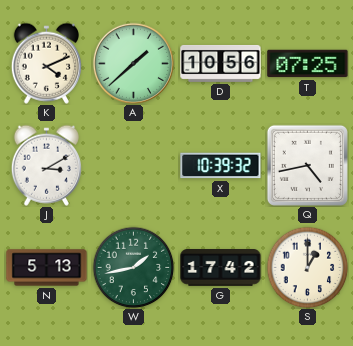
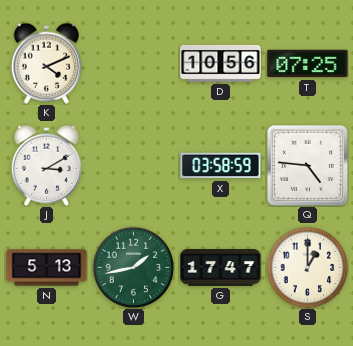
A: 1:38 -> none (133, 63)
X: 10:39 -> 03:58 (221, 166)
Q: 4:43 -> 4:46 (307, 165)
G: 17:42 -> 17:47 (221, 268)
